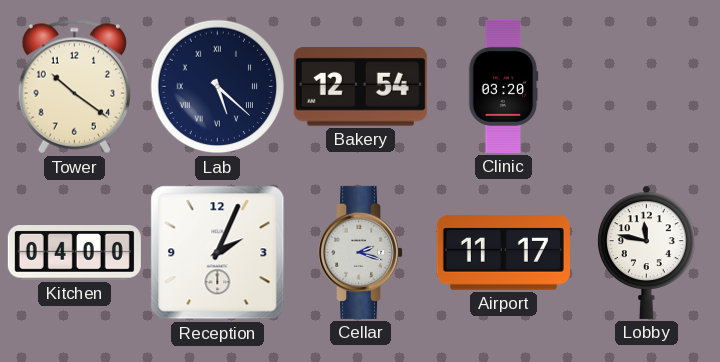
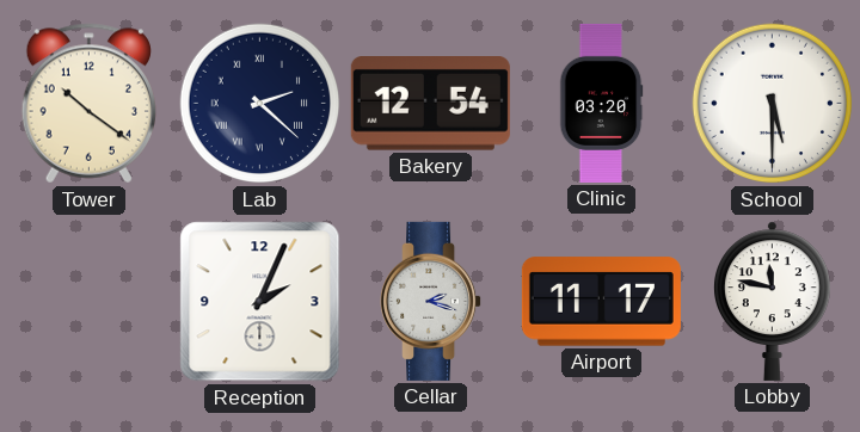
Lab: 5:22 -> 2:22 (260, 104)
School: none -> 5:30 (773, 104)
Kitchen: 04:00 -> none (74, 253)
